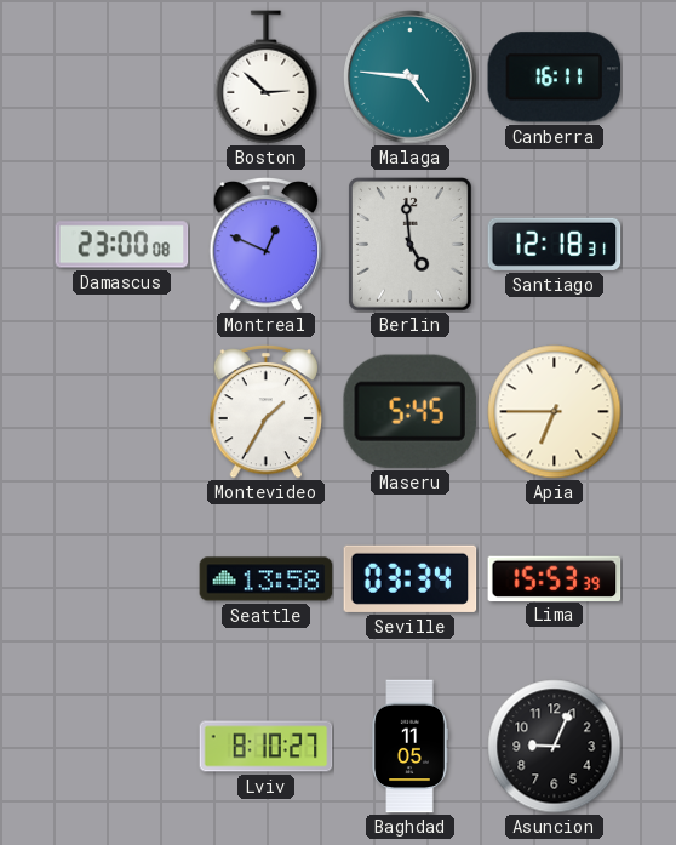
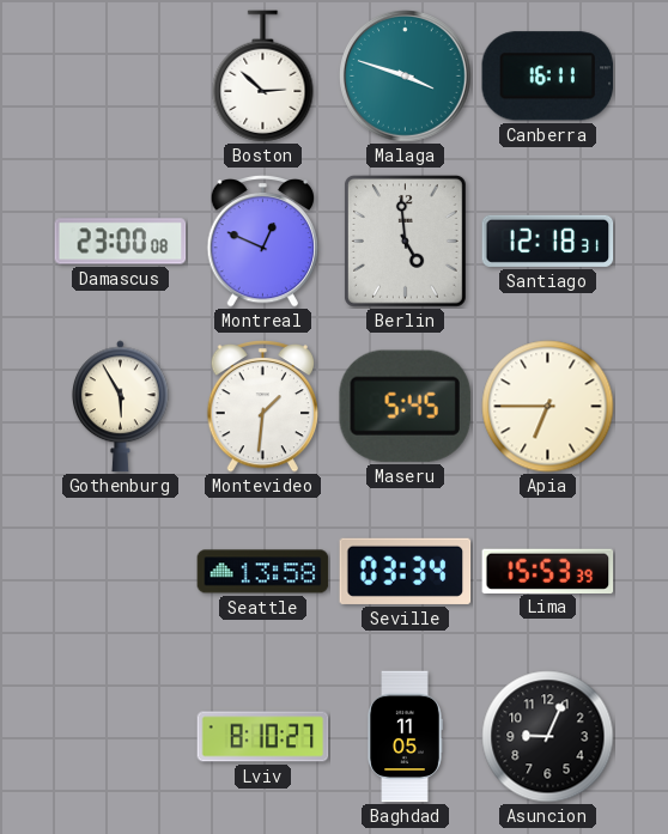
Malaga: 4:46 -> 3:48 (406, 77)
Gothenburg: none -> 5:55 (120, 407)
Montevideo: 1:35 -> 1:31 (262, 406)
